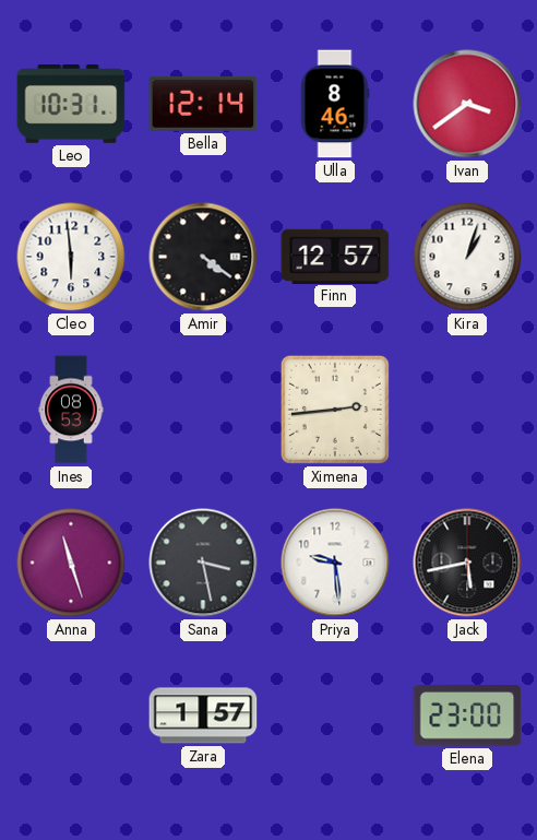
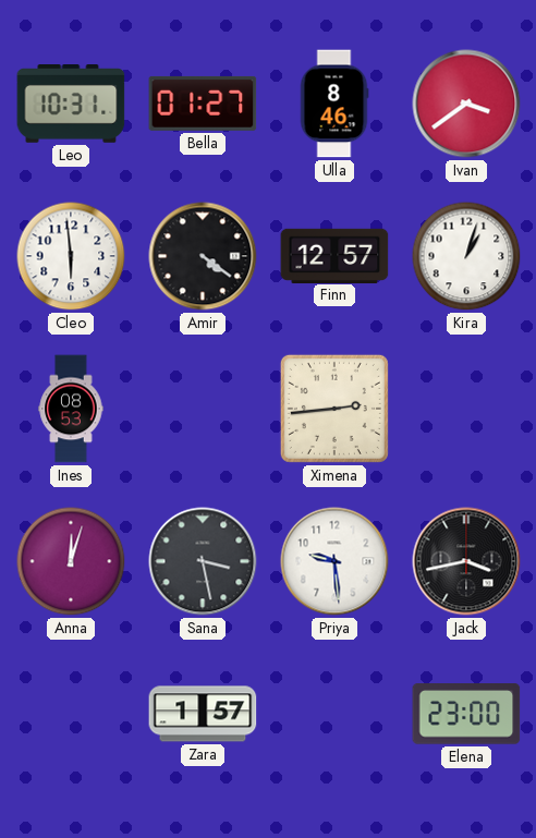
Bella: 12:14 -> 01:27 (203, 104)
Anna: 11:27 -> 12:03 (71, 561)
Jack: 5:43 -> 3:43 (466, 561)
